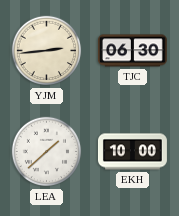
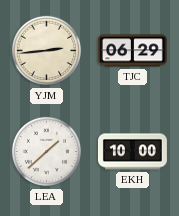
TJC: 06:30 -> 06:29 (132, 51)
